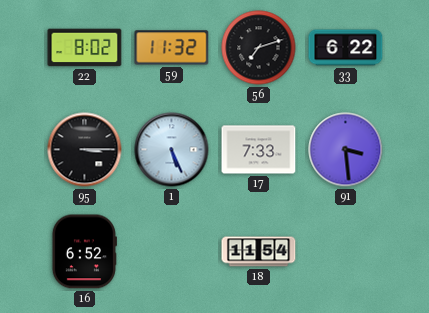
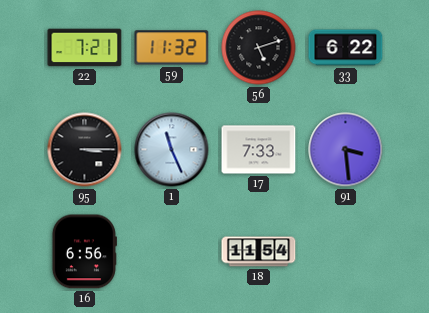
22: 8:02 -> 7:21 (85, 48)
56: 7:12 -> 5:12 (259, 48)
1: 5:26 -> 11:26 (172, 150)
16: 6:52 -> 6:56 (84, 252)
